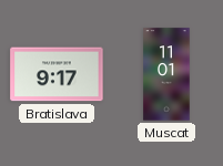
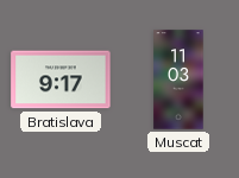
Muscat: 11:01 -> 11:03 (178, 80)
